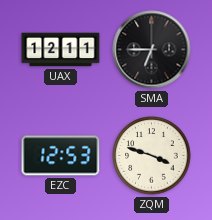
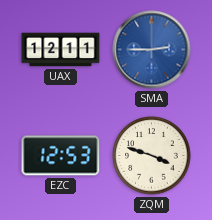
SMA: 6:45 -> 2:45 (152, 50)
SMA dial: black -> blue (152, 50)
